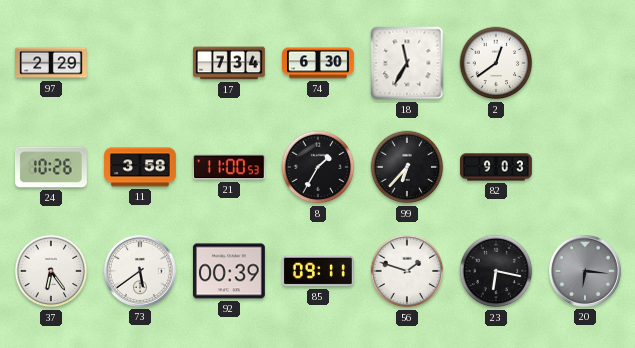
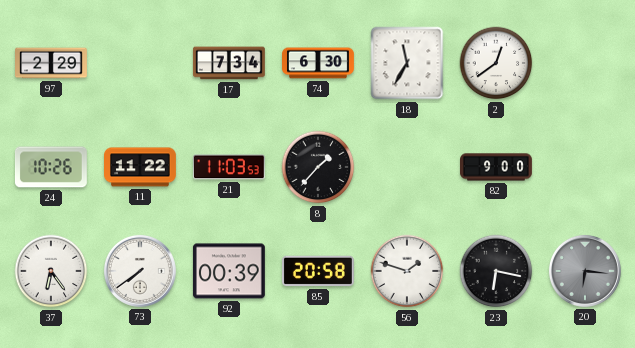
11: 3:58 -> 11:22 (141, 167)
21: 11:00 -> 11:03 (229, 167)
8: 1:35 -> 1:37 (318, 167)
99: 6:37 -> none (407, 167)
82: 9:03 -> 9:00 (497, 167)
73: 5:39 -> 7:39 (140, 271)
85: 09:11 -> 20:58 (318, 271)
